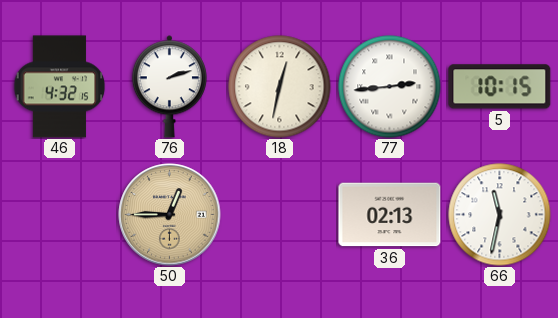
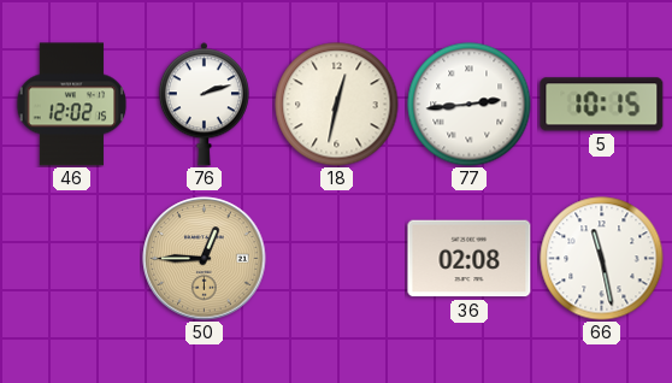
46: 4:32 -> 12:02 (72, 105)
36: 02:13 -> 02:08 (470, 259)
66: 11:32 -> 11:28 (602, 259)
